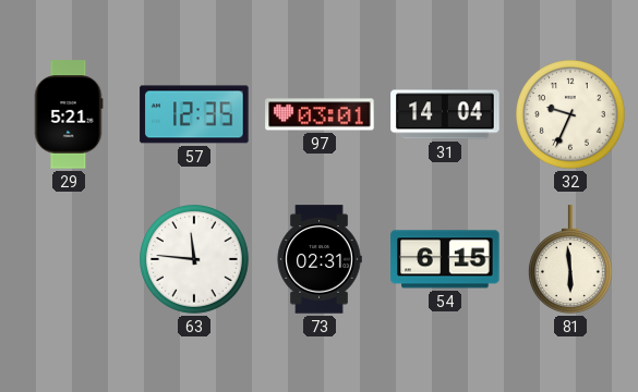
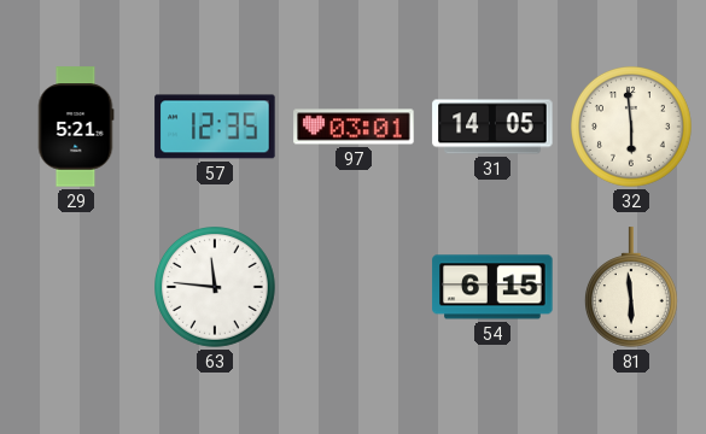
31: 14:04 -> 14:05 (492, 127)
32: 9:34 -> 5:59 (632, 128)
73: 02:31 -> none (320, 259)
